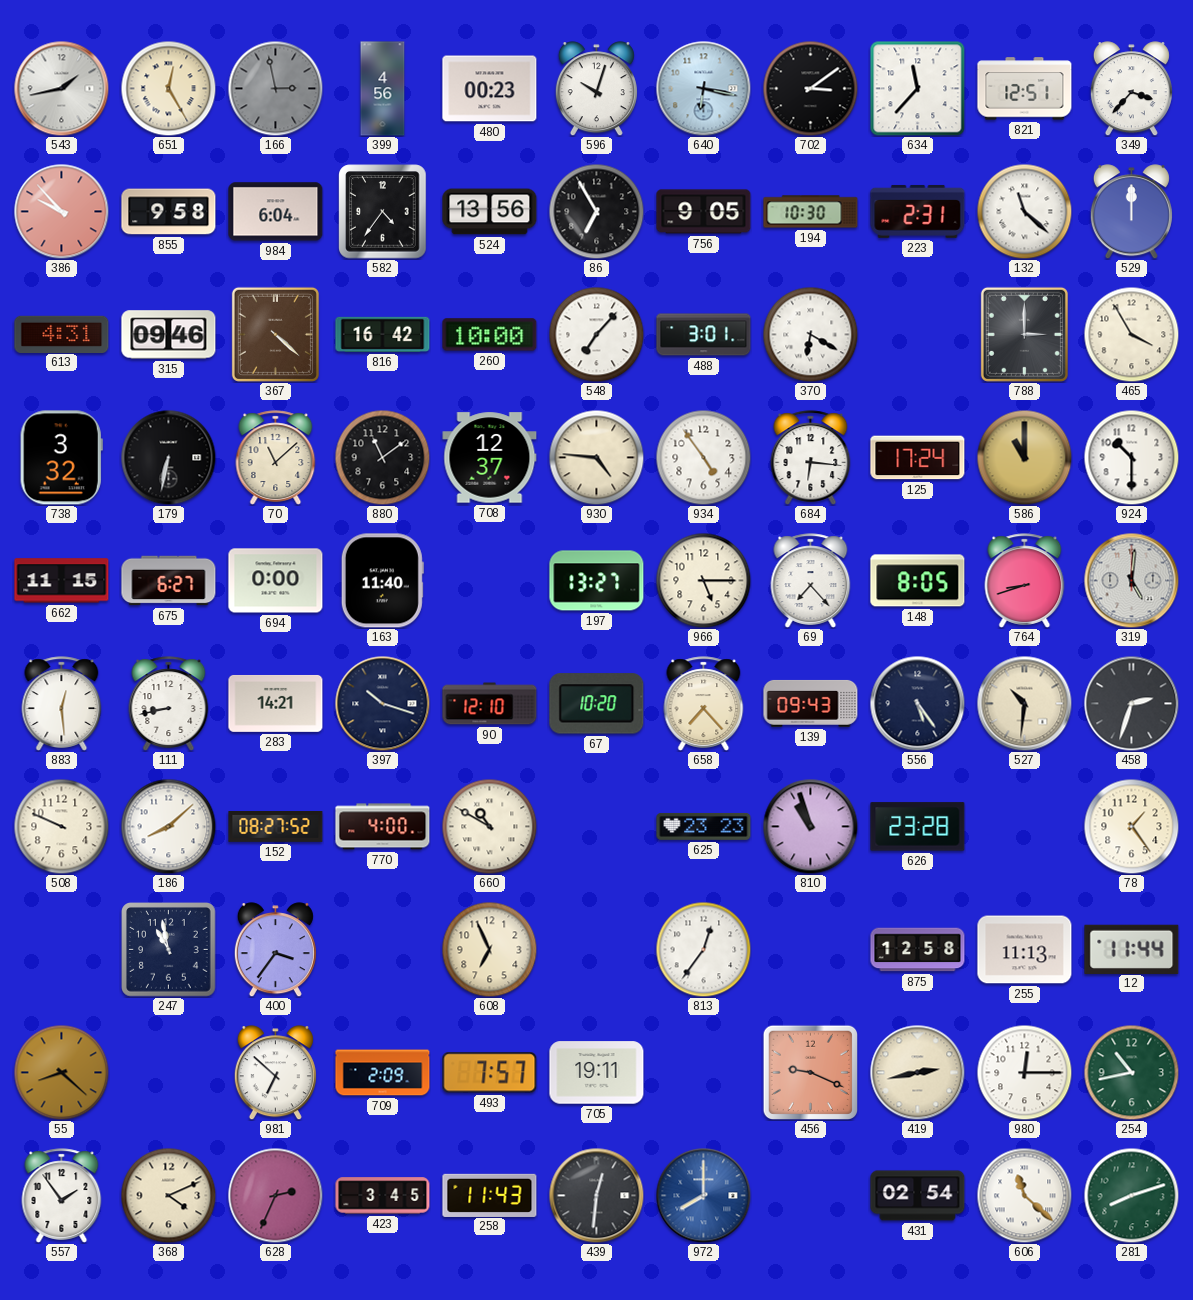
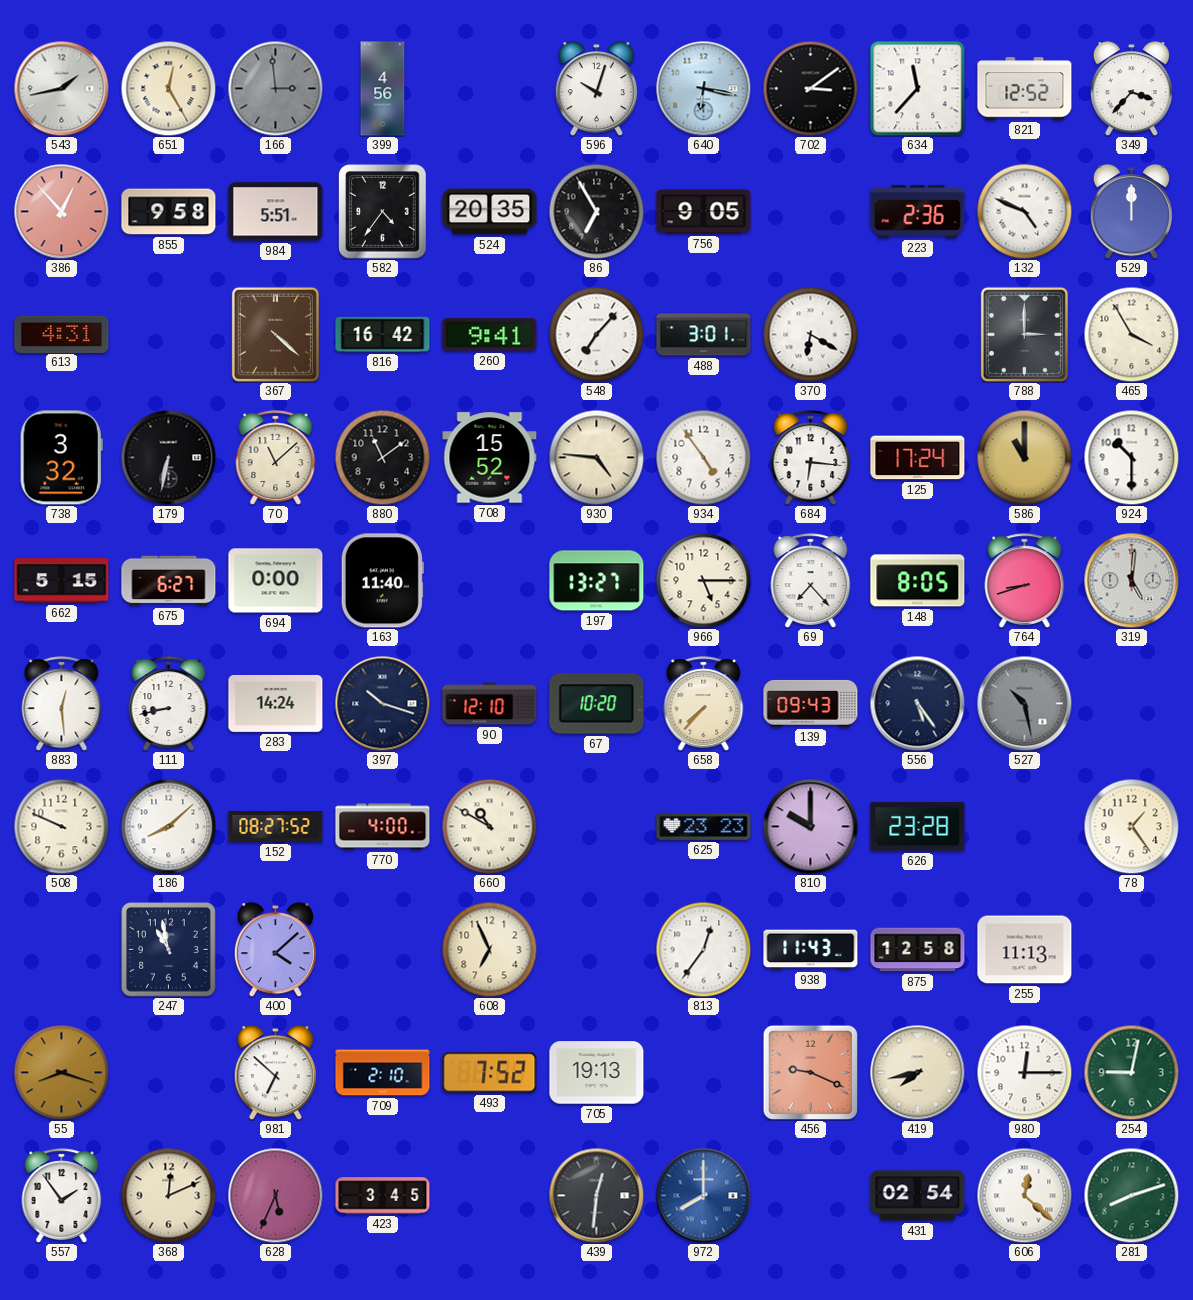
166: 2:58 -> 2:59 (275, 88)
480: 00:23 -> none (490, 89)
821: 12:51 -> 12:52 (1025, 89)
386: 9:53 -> 12:53 (61, 211)
984: 6:04 -> 5:51 (276, 212)
524: 13:56 -> 20:35 (490, 212)
194: 10:30 -> none (811, 212)
223: 2:31 -> 2:36 (918, 211)
132: 11:22 -> 4:49 (1024, 211)
315: 09:46 -> none (169, 335)
260: 10:00 -> 9:41 (490, 335)
708: 12:37 -> 15:52 (490, 458)
662: 11:15 -> 5:15 (62, 581)
283: 14:21 -> 14:24 (276, 703)
658: 7:23 -> 7:37 (704, 704)
527: 10:31 -> 10:28 (1024, 703)
527 dial: cream -> grey (1024, 703)
458: 2:33 -> none (1131, 703)
810: 10:57 -> 10:00 (810, 826)
400: 3:36 -> 4:08 (275, 950)
938: none -> 11:43 (811, 950)
12: 11:44 -> none (1132, 949)
55: 8:22 -> 8:18 (61, 1072)
709: 2:09 -> 2:10 (383, 1073)
493: 7:57 -> 7:52 (490, 1073)
705: 19:11 -> 19:13 (597, 1073)
419: 2:43 -> 7:43 (917, 1072)
254: 10:43 -> 9:02 (1131, 1072)
368: 4:11 -> 12:11 (168, 1195)
628: 2:34 -> 5:34 (275, 1195)
258: 11:43 -> none (490, 1195)
606: 11:22 -> 12:22 (1024, 1195)
